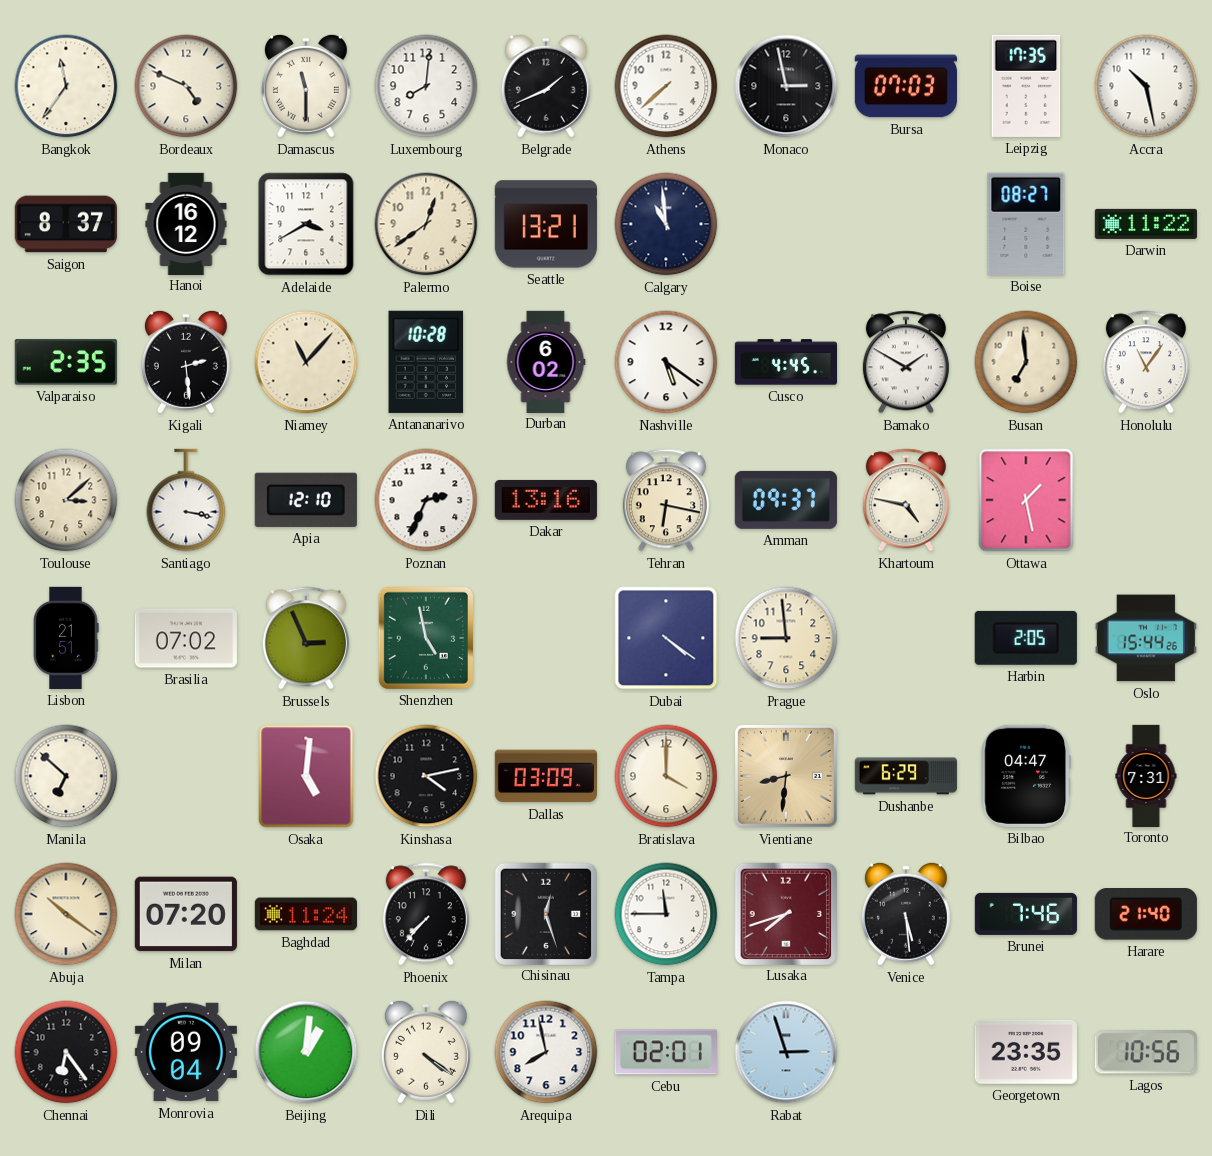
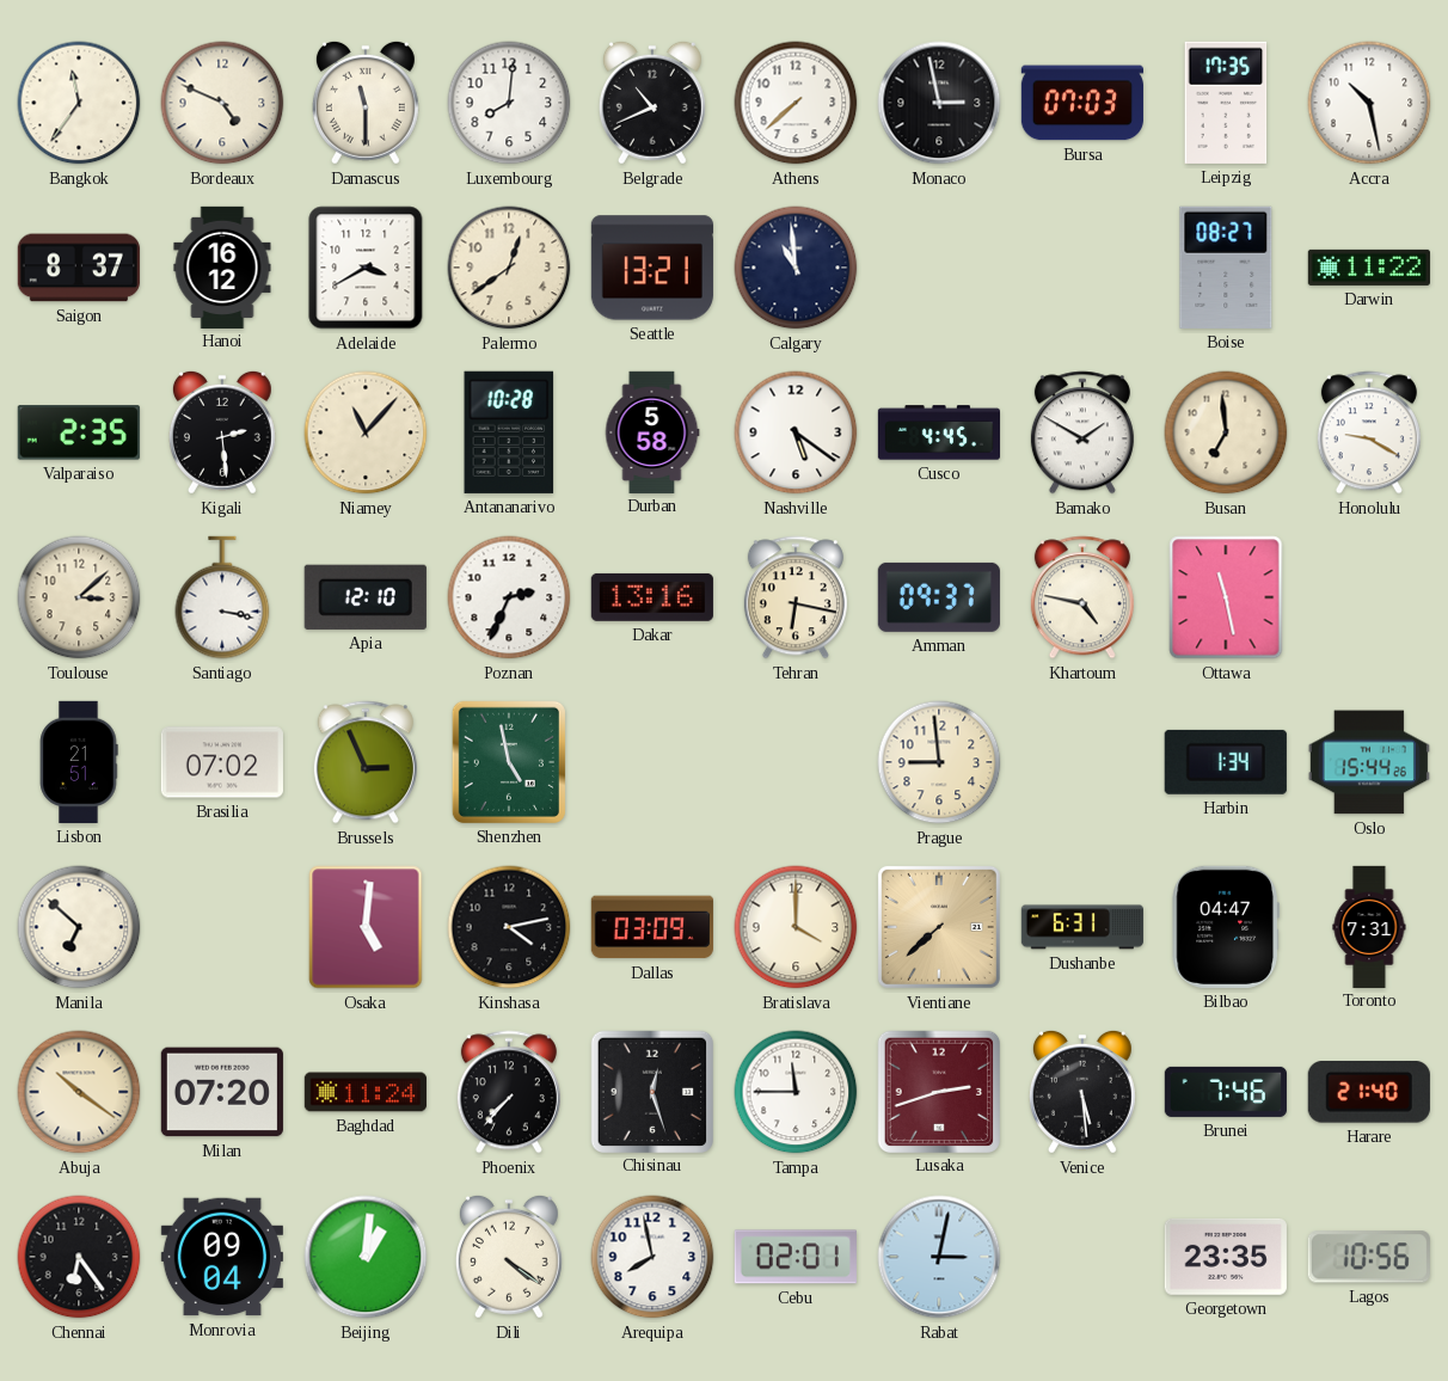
Belgrade: 1:41 -> 10:41 (652, 103)
Durban: 6:02 -> 5:58 (652, 431)
Honolulu: 11:06 -> 9:20 (1369, 432)
Ottawa: 1:28 -> 11:28 (1226, 597)
Dubai: 4:21 -> none (666, 638)
Harbin: 2:05 -> 1:34 (1226, 762)
Vientiane: 8:31 -> 7:38 (939, 927)
Dushanbe: 6:29 -> 6:31 (1082, 927)
Lusaka: 7:42 -> 2:42 (938, 1091)
Rabat: 2:57 -> 3:02 (939, 1257)
